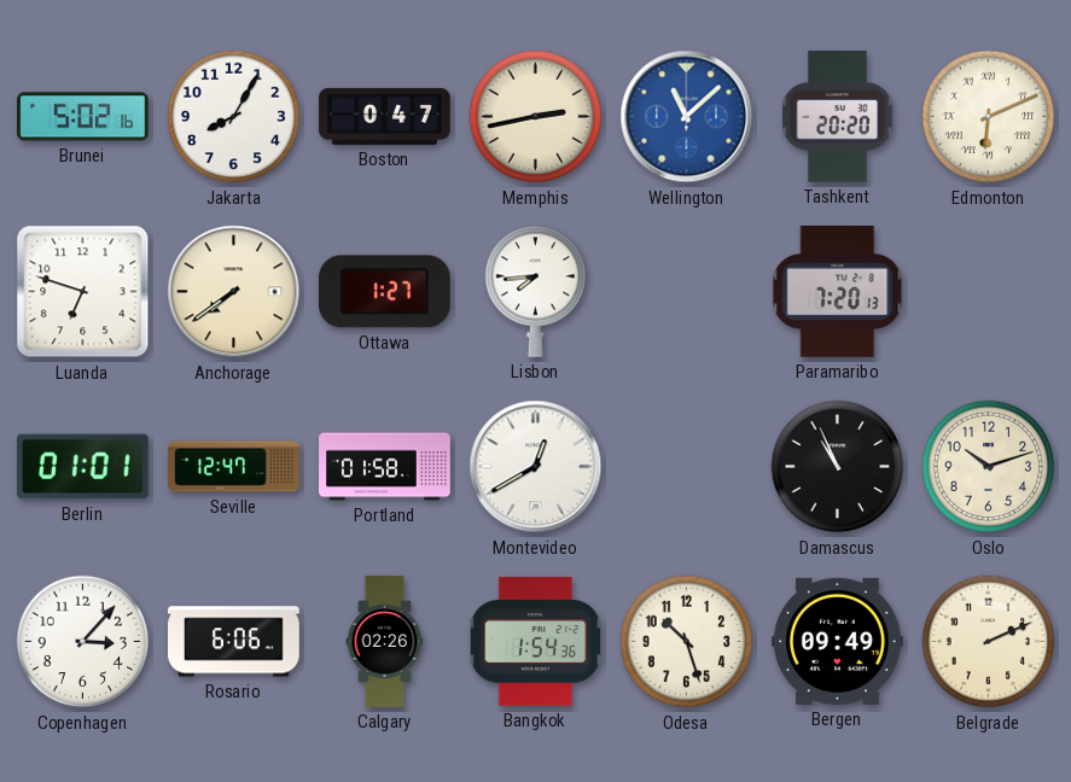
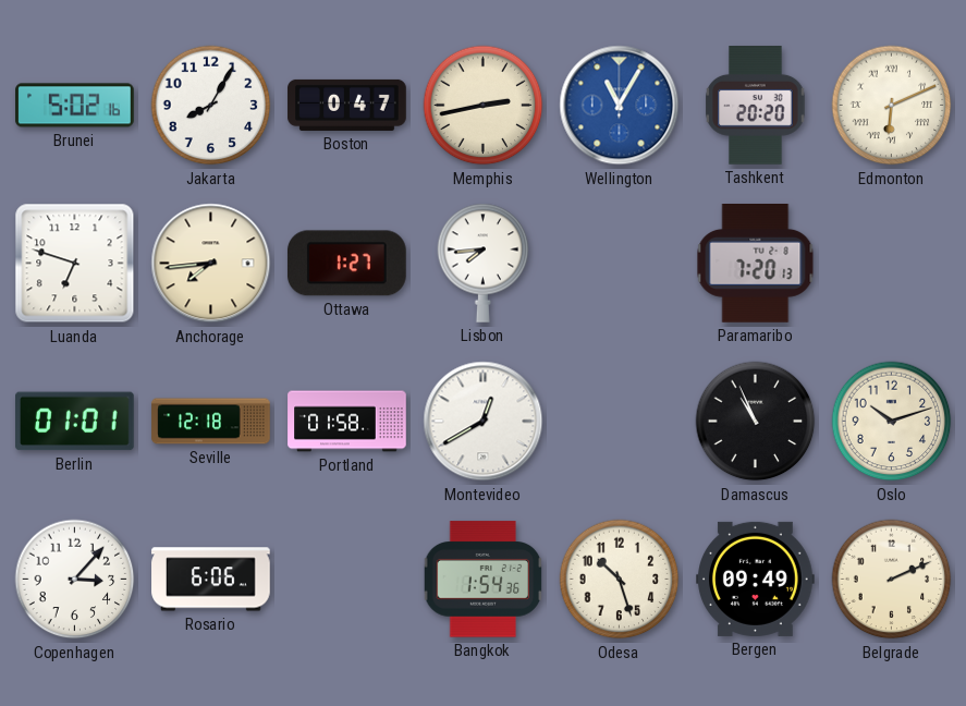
Wellington: 11:08 -> 11:05 (620, 106)
Anchorage: 7:39 -> 7:44 (211, 264)
Seville: 12:47 -> 12:18 (211, 422)
Calgary: 02:26 -> none (385, 642)
